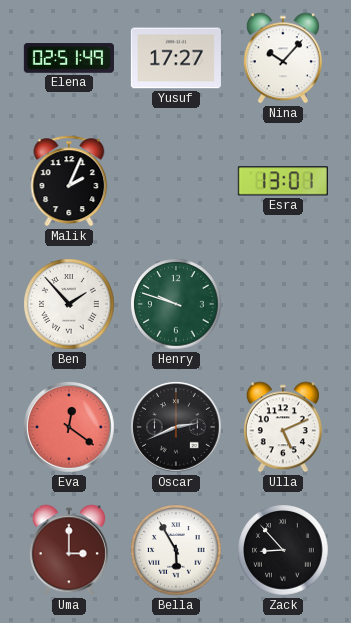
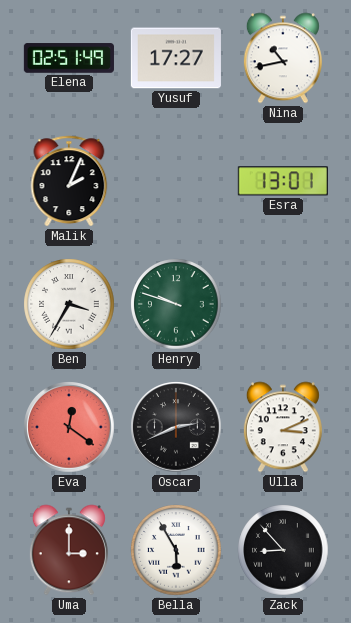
Nina: 10:07 -> 10:43 (283, 58)
Ben: 1:53 -> 3:35 (69, 304)
Ulla: 5:11 -> 3:11 (283, 427)
